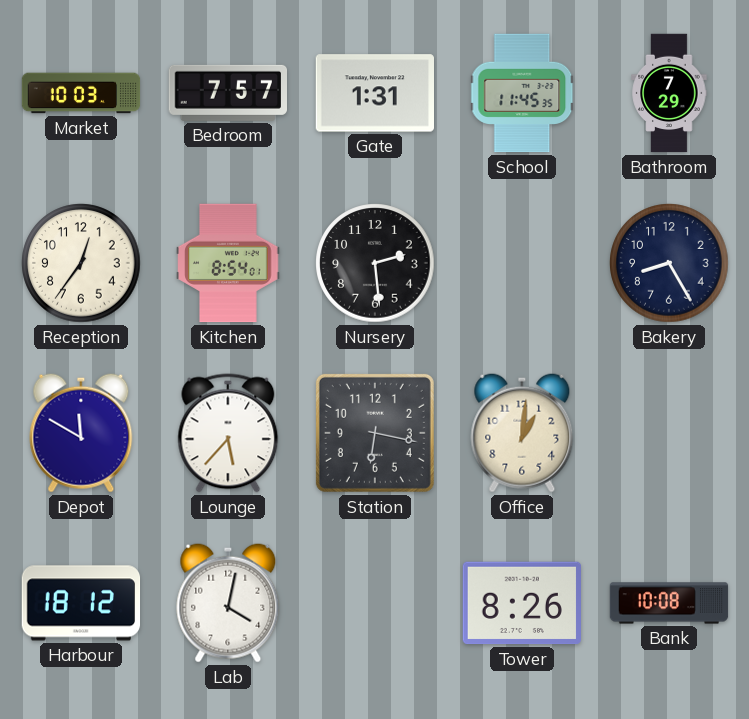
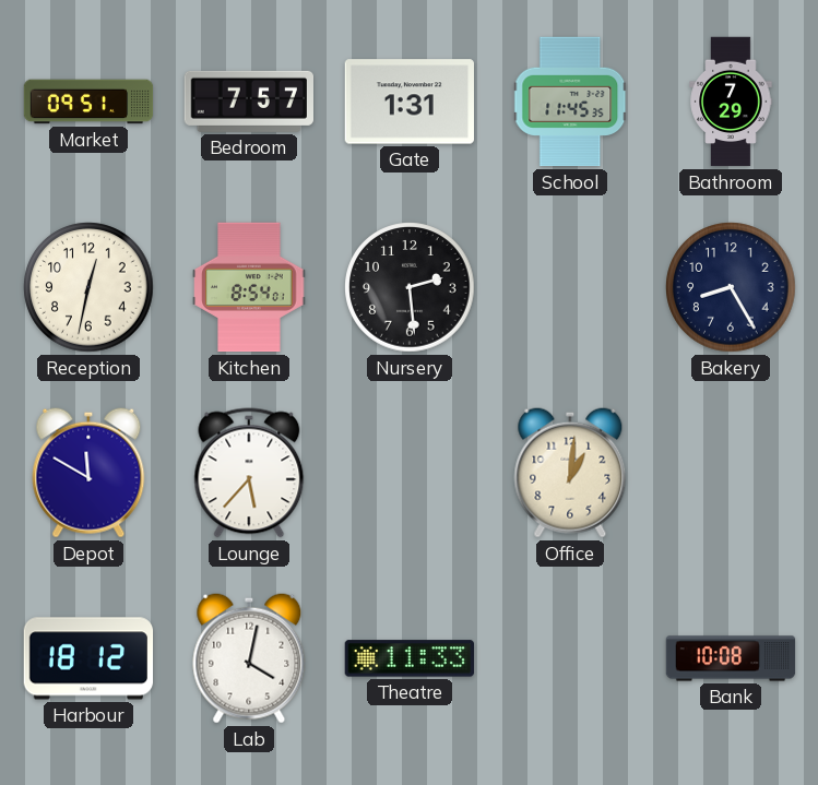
Market: 10:03 -> 09:51 (88, 102)
Reception: 12:36 -> 12:32 (88, 287)
Station: 6:17 -> none (375, 433)
Theatre: none -> 11:33 (408, 658)
Tower: 8:26 -> none (521, 603)
